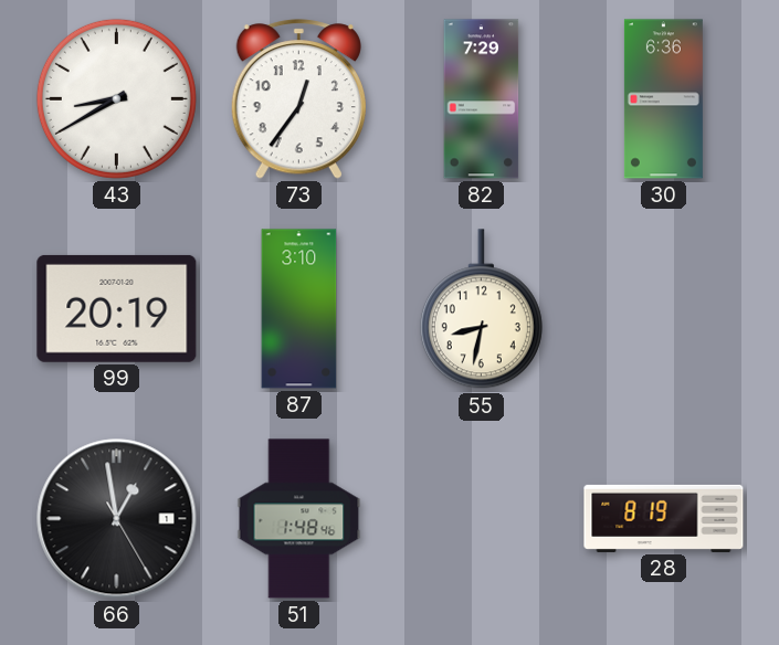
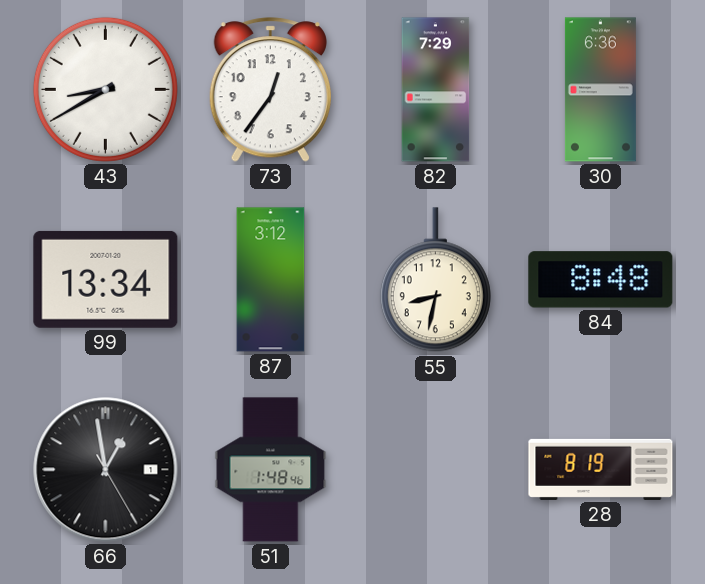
99: 20:19 -> 13:34 (106, 279)
87: 3:10 -> 3:12 (271, 280)
84: none -> 8:48 (601, 280)
